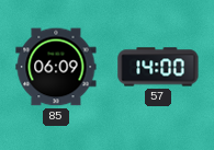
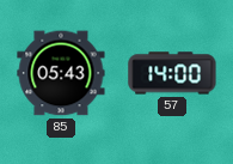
85: 06:09 -> 05:43 (61, 73)
